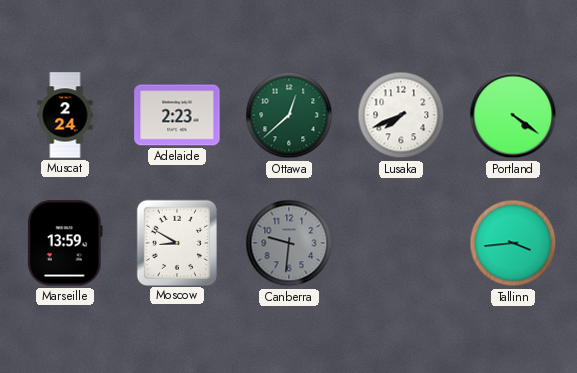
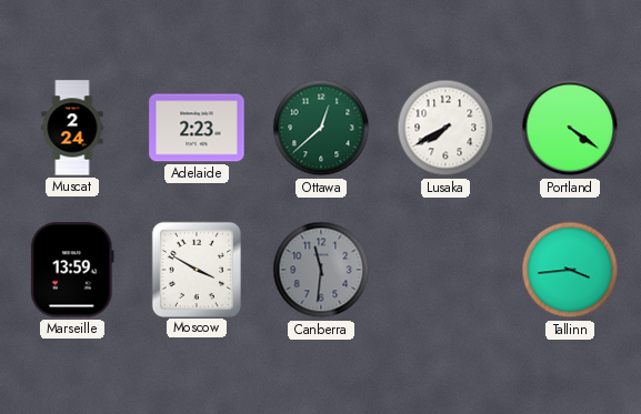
Lusaka: 7:41 -> 7:40 (445, 128)
Moscow: 8:50 -> 3:50 (197, 269)
Canberra: 9:31 -> 11:31 (321, 270)
